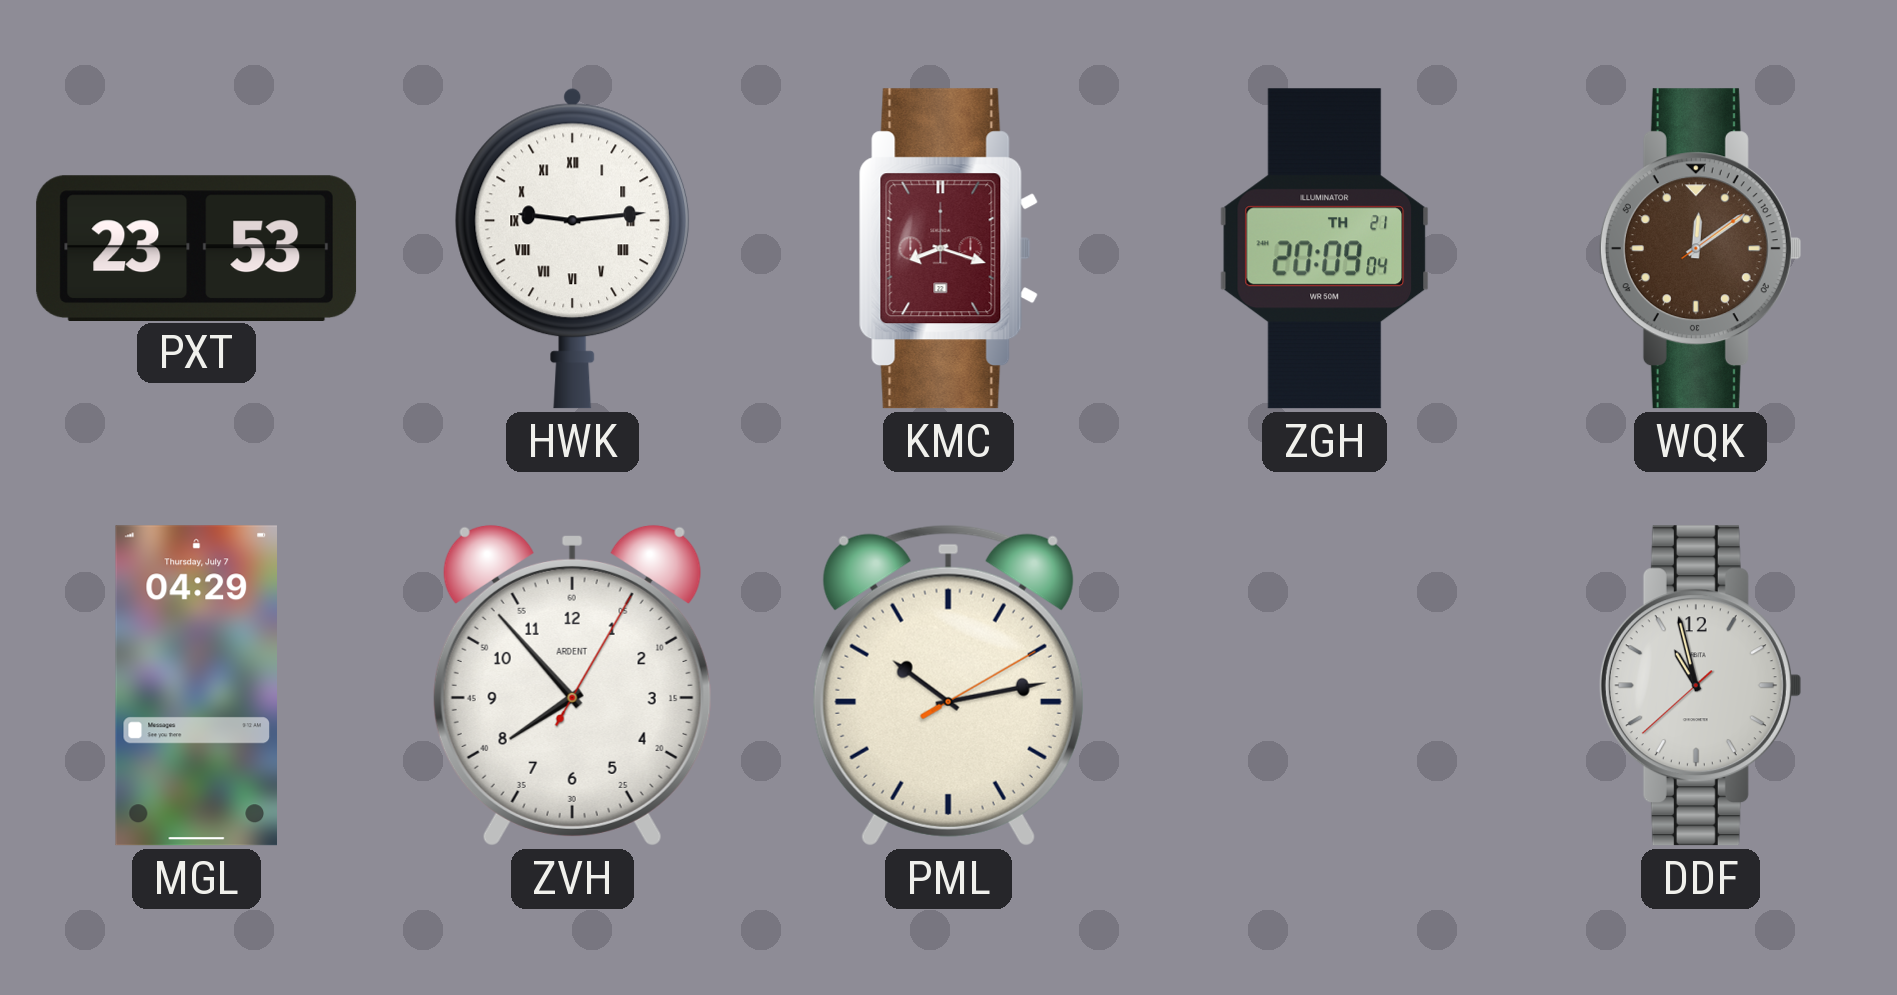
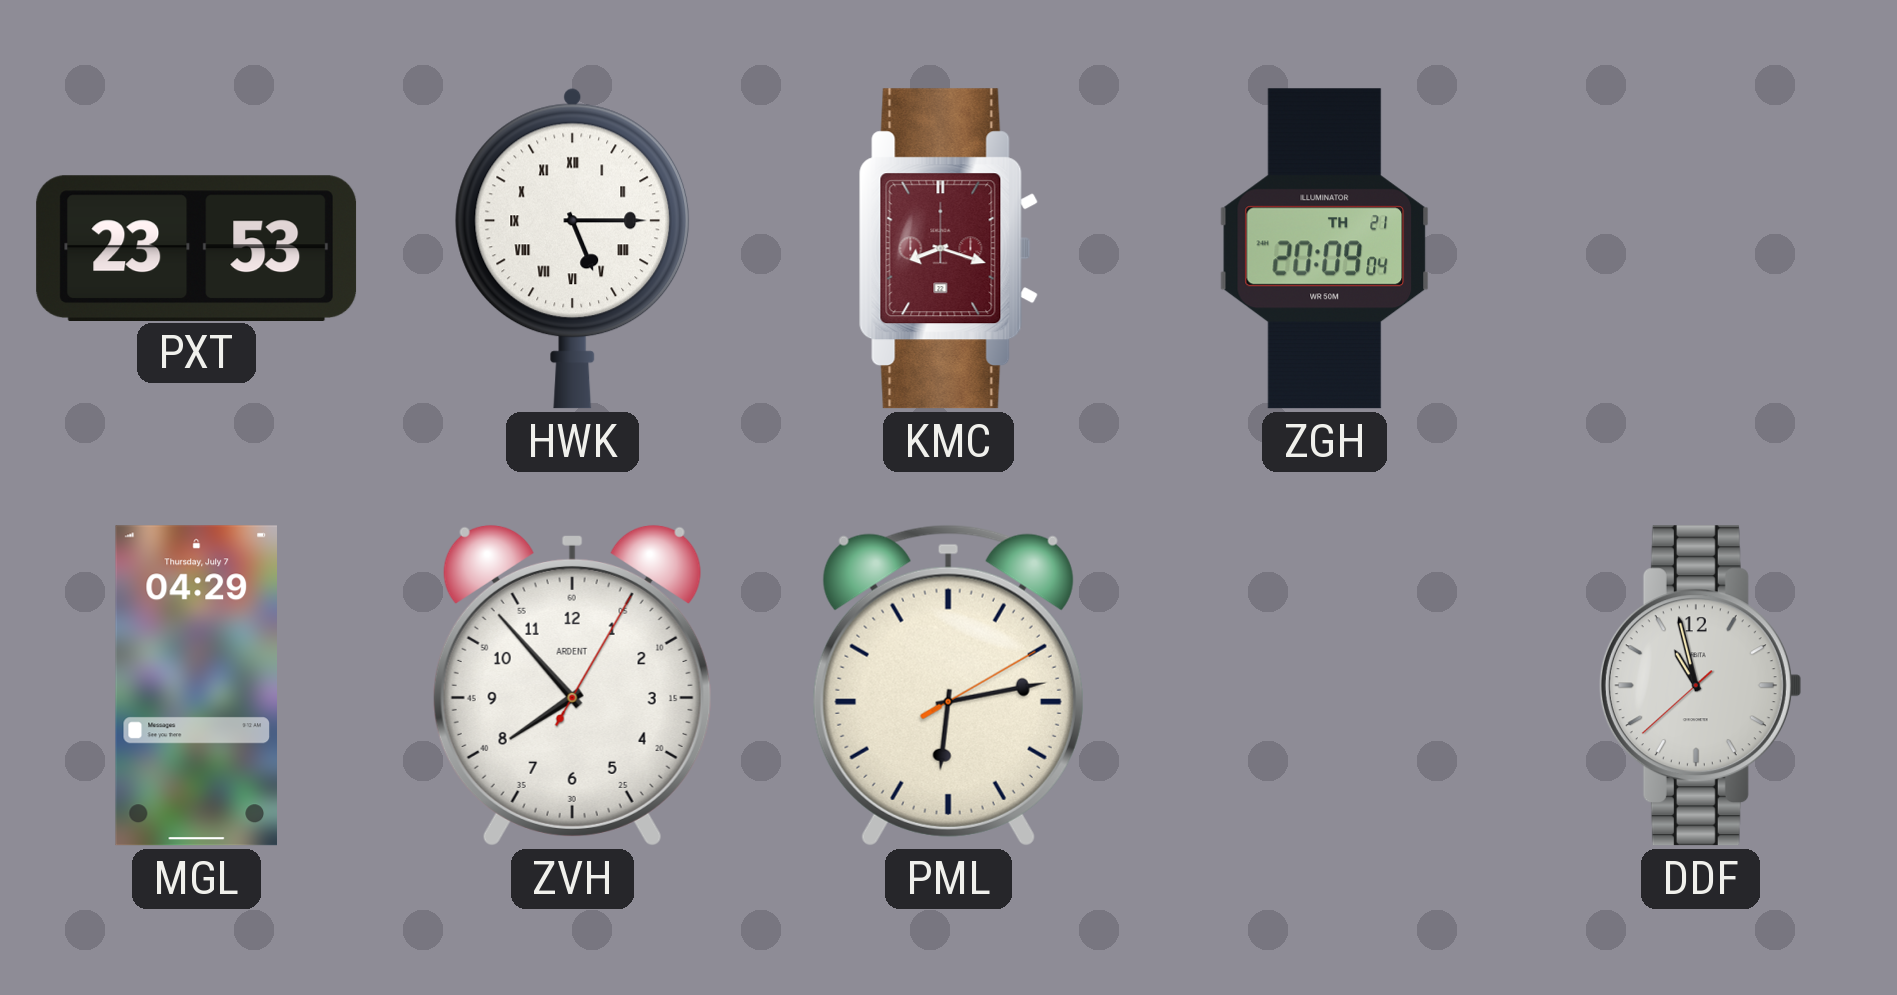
HWK: 9:14 -> 5:15 (573, 248)
WQK: 12:09 -> none (1700, 249)
PML: 10:13 -> 6:13 (948, 685)
